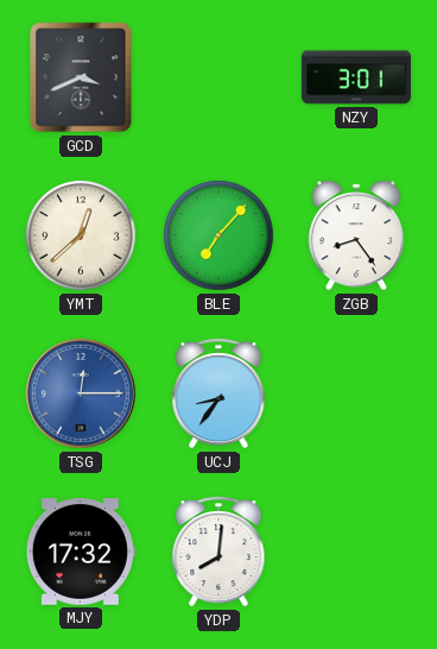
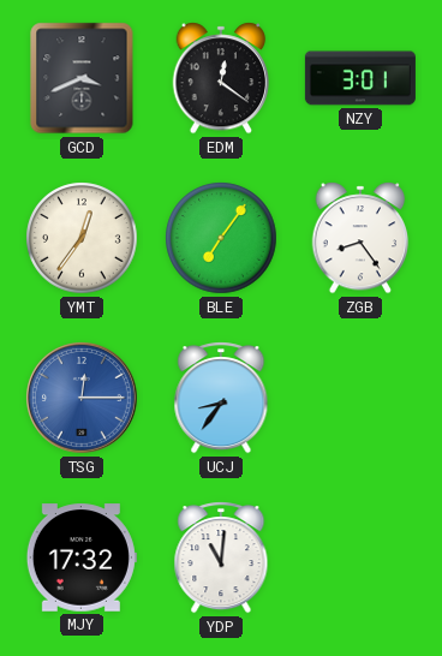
EDM: none -> 12:21 (221, 78)
YMT: 12:38 -> 12:36 (82, 238)
BLE: 7:07 -> 7:06 (221, 238)
YDP: 8:01 -> 11:01 (221, 557)
